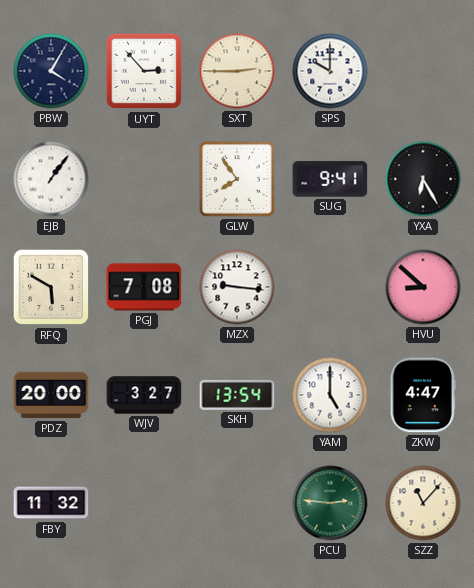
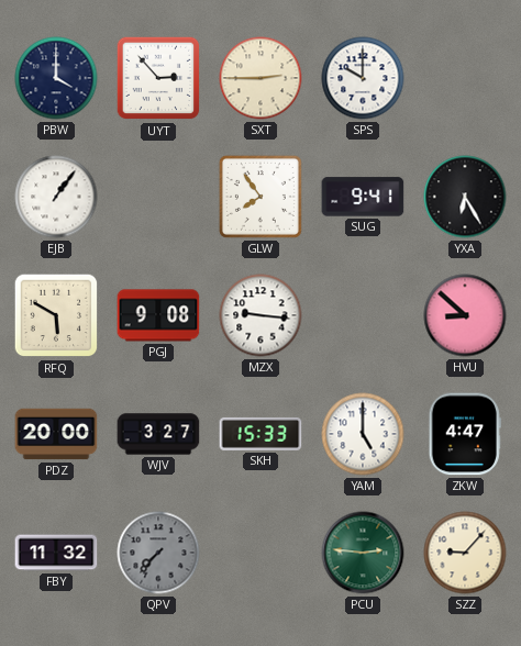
PBW: 4:05 -> 4:00 (56, 78)
PGJ: 7:08 -> 9:08 (158, 315)
SKH: 13:54 -> 15:33 (260, 434)
QPV: none -> 7:37 (158, 553)
SZZ: 11:07 -> 9:07 (465, 553)
